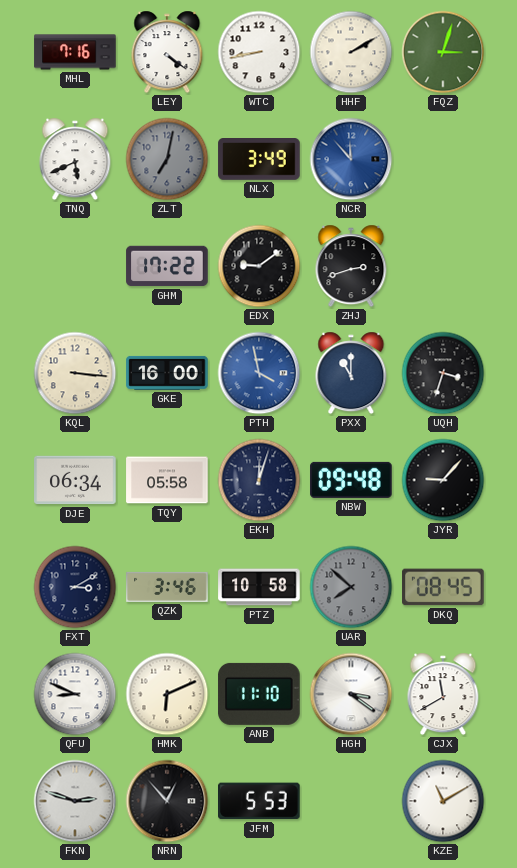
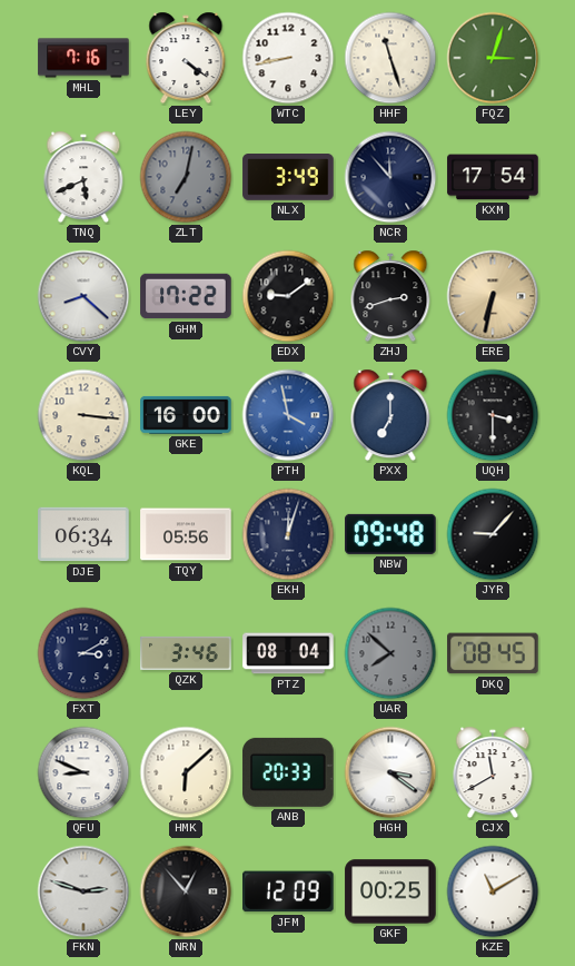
HHF: 2:10 -> 11:27 (390, 58)
NCR dial: blue -> navy (390, 177)
KXM: none -> 17:54 (493, 177)
CVY: none -> 8:22 (83, 296)
ERE: none -> 6:32 (493, 296)
PXX: 11:00 -> 7:00 (390, 415)
UQH: 3:33 -> 3:30 (493, 415)
TQY: 05:58 -> 05:56 (186, 534)
PTZ: 10:58 -> 08:04 (288, 653)
HMK: 6:11 -> 6:08 (186, 772)
ANB: 11:10 -> 20:33 (288, 772)
JFM: 5:53 -> 12:09 (289, 891)
GKF: none -> 00:25 (390, 891)
